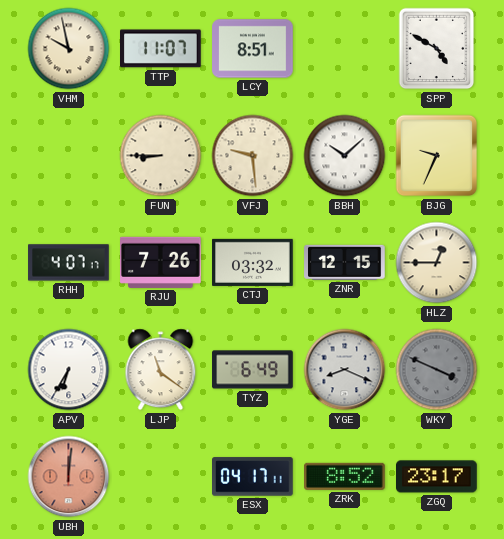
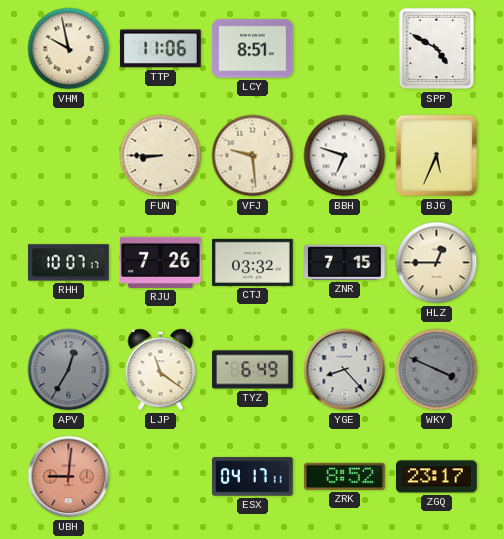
TTP: 11:07 -> 11:06 (161, 49)
BBH: 10:08 -> 6:48 (345, 156)
BJG: 9:34 -> 5:34 (437, 156)
RHH: 4:07 -> 10:07 (69, 263)
ZNR: 12:15 -> 7:15 (345, 262)
APV: 6:35 -> 12:35 (69, 370)
APV dial: white -> grey (69, 370)
YGE: 8:19 -> 8:23 (345, 370)
UBH: 12:01 -> 9:01 (69, 477)
